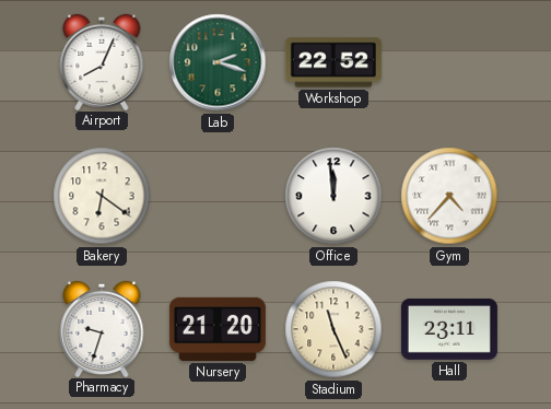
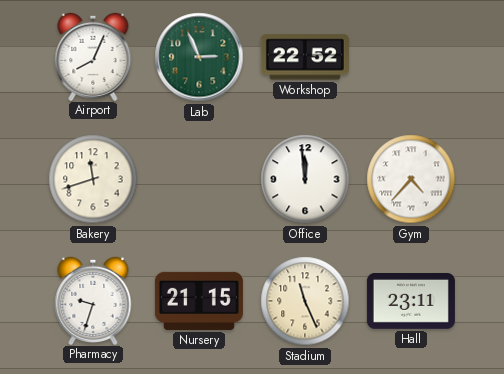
Lab: 2:18 -> 2:56 (199, 57)
Bakery: 6:21 -> 11:42 (93, 179)
Nursery: 21:20 -> 21:15 (199, 301)
